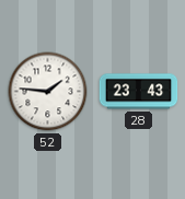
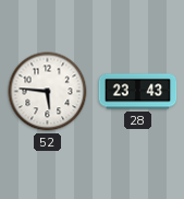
52: 1:46 -> 5:46 (48, 92)
